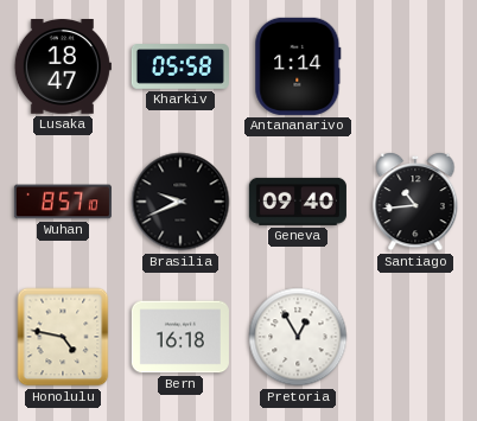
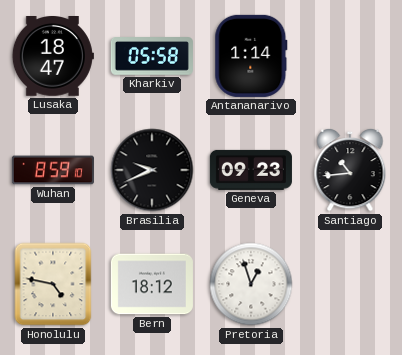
Wuhan: 8:57 -> 8:59 (53, 170)
Geneva: 09:40 -> 09:23 (251, 170)
Bern: 16:18 -> 18:12 (152, 284)
Pretoria: 12:55 -> 12:57 (251, 284)
